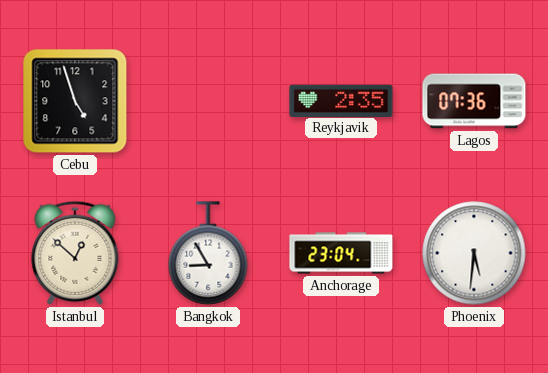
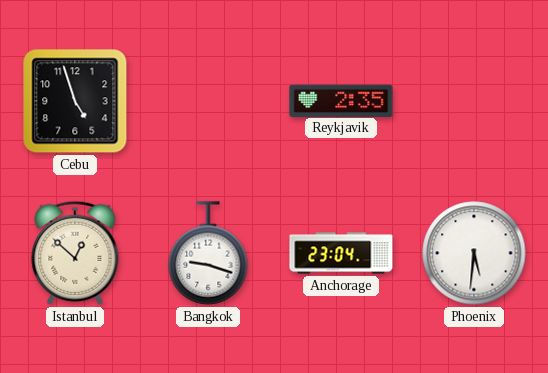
Lagos: 07:36 -> none (474, 101)
Bangkok: 8:55 -> 9:18 (208, 253)
